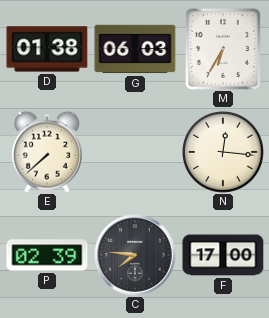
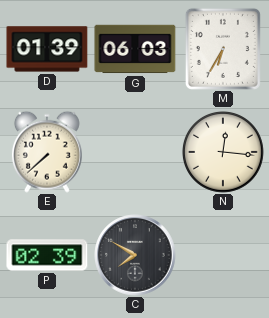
D: 01:38 -> 01:39 (47, 49)
C: 7:46 -> 7:50 (135, 255)
F: 17:00 -> none (223, 255)
